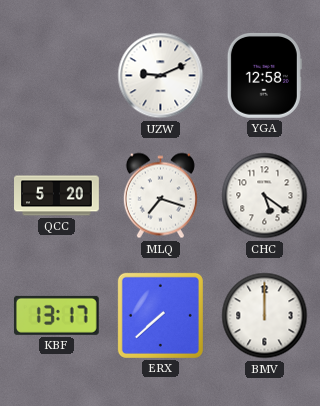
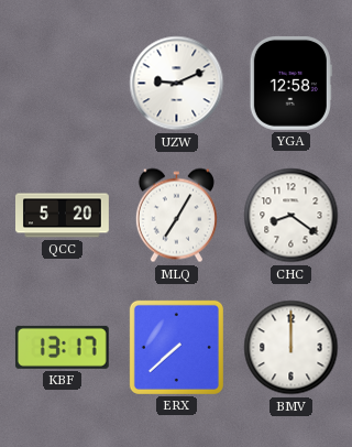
MLQ: 7:18 -> 7:05 (176, 216)
CHC: 5:21 -> 8:21 (291, 216)
